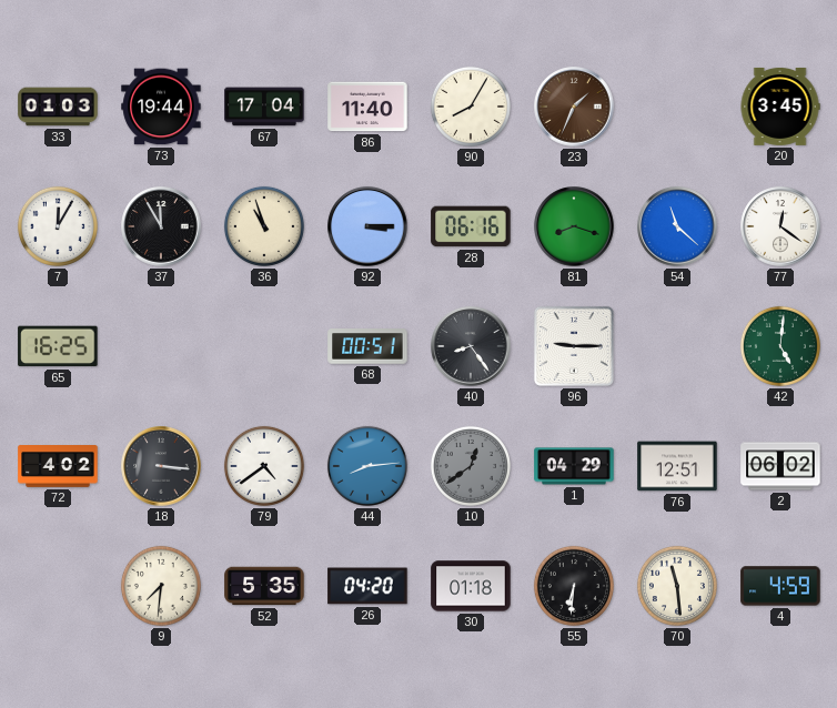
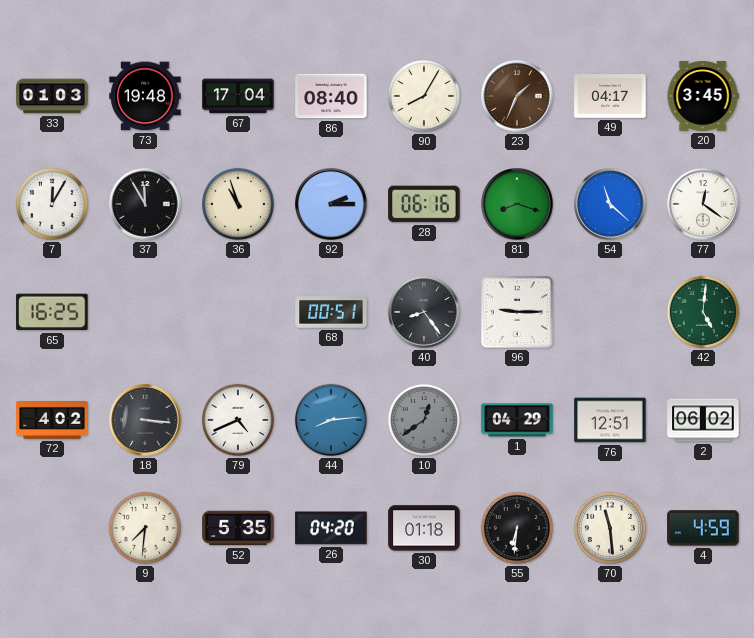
73: 19:44 -> 19:48 (145, 96)
86: 11:40 -> 08:40 (331, 96)
49: none -> 04:17 (610, 96)
92: 3:15 -> 2:15 (331, 204)
79: 4:39 -> 4:41 (238, 420)
